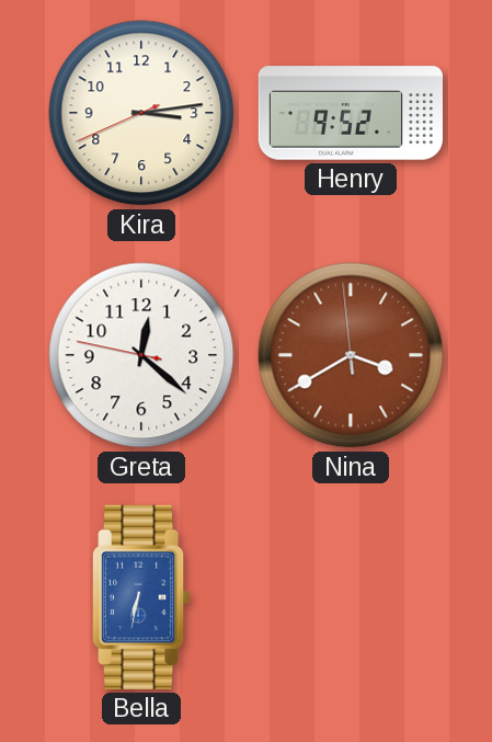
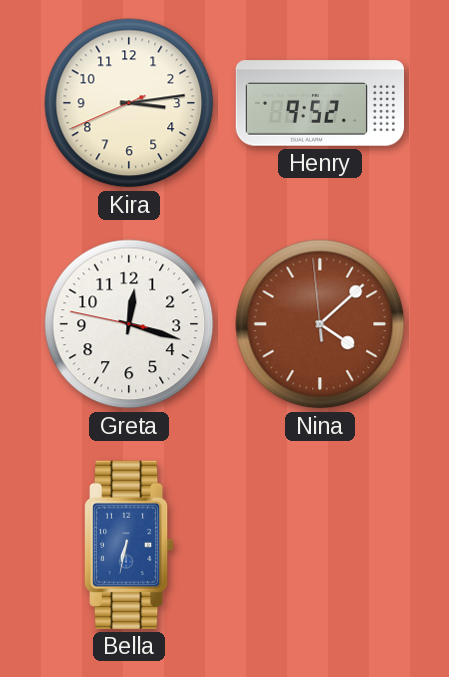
Greta: 12:21 -> 12:17 (129, 324)
Nina: 3:39 -> 4:07 (320, 324)
